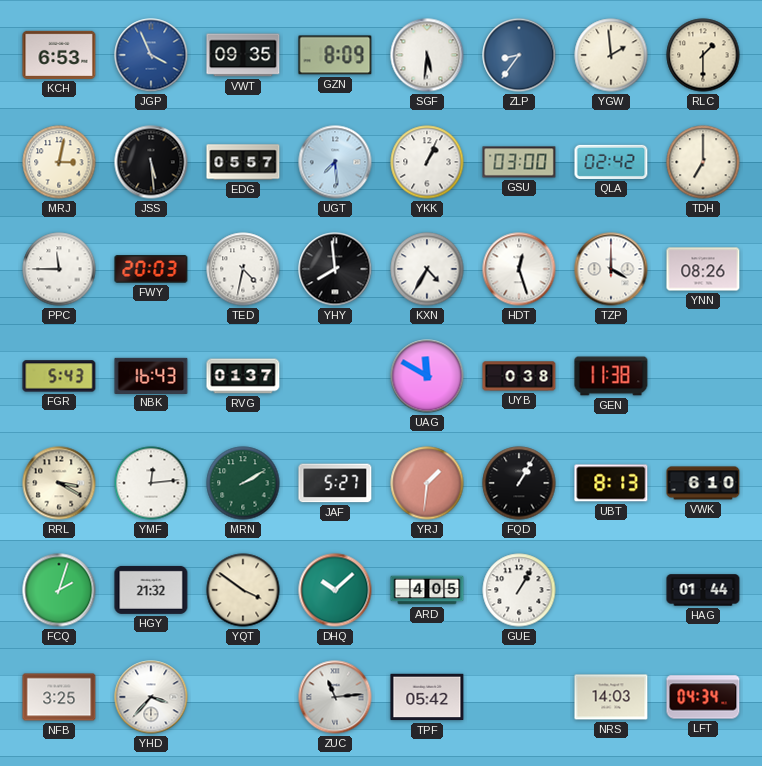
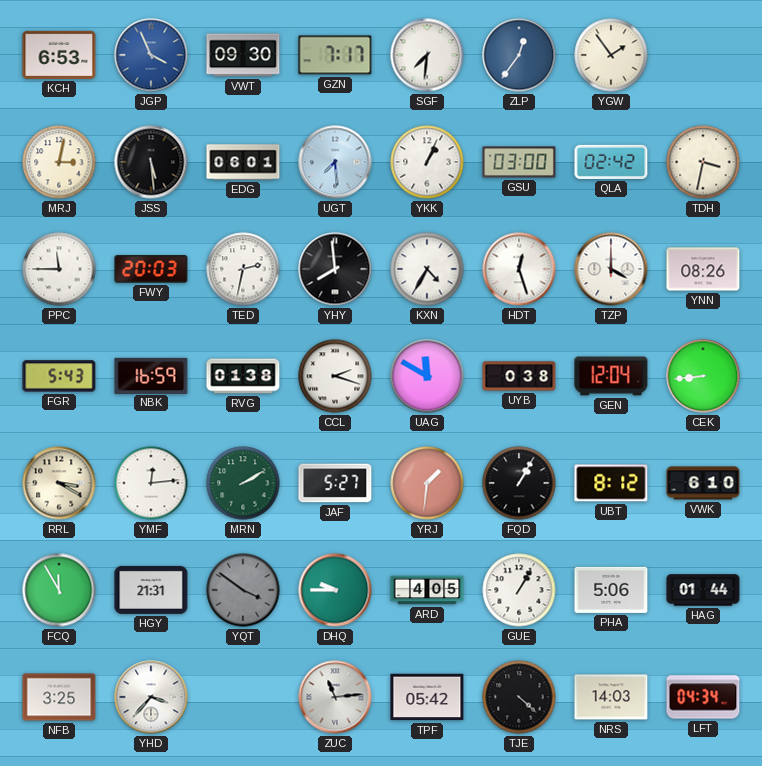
VWT: 09:35 -> 09:30 (243, 55)
GZN: 8:09 -> 7:17 (335, 55)
SGF: 5:31 -> 7:31 (427, 55)
ZLP: 8:36 -> 12:36 (519, 55)
YGW: 1:59 -> 1:54 (611, 55)
RLC: 1:30 -> none (703, 55)
EDG: 05:57 -> 06:01 (243, 162)
TDH: 7:00 -> 3:32 (703, 162)
TED: 4:32 -> 2:32 (243, 269)
NBK: 16:43 -> 16:59 (151, 375)
RVG: 01:37 -> 01:38 (243, 376)
CCL: none -> 2:18 (335, 376)
GEN: 11:38 -> 12:04 (611, 376)
CEK: none -> 8:44 (703, 376)
UBT: 8:13 -> 8:12 (611, 483)
FCQ: 2:03 -> 11:55 (59, 590)
HGY: 21:32 -> 21:31 (151, 590)
YQT dial: cream -> grey (243, 590)
DHQ: 10:08 -> 9:45 (335, 590)
PHA: none -> 5:06 (611, 590)
TJE: none -> 4:22 (519, 697)
